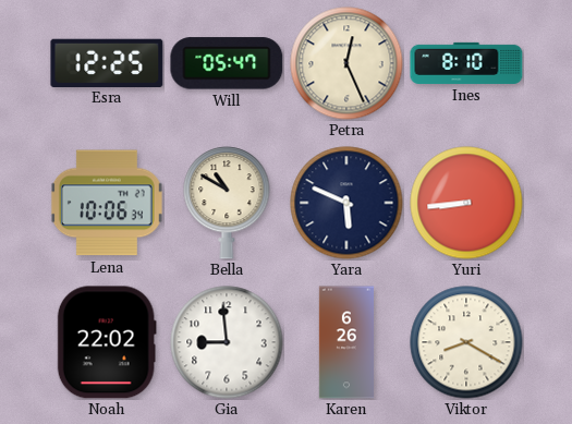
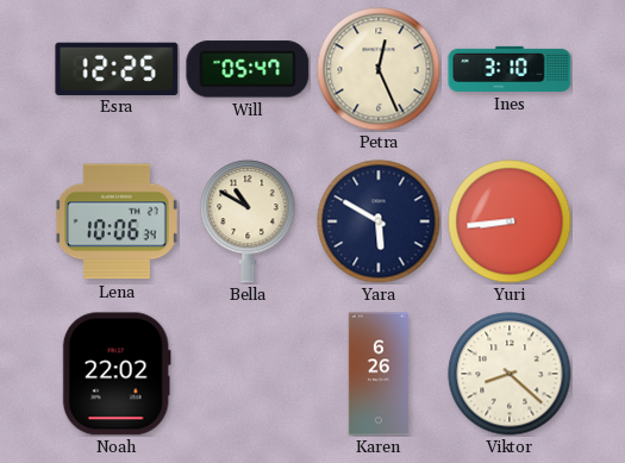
Ines: 8:10 -> 3:10 (510, 69)
Yara: 5:49 -> 5:50 (379, 221)
Gia: 8:59 -> none (227, 342)
Viktor: 8:20 -> 8:22 (510, 374)
